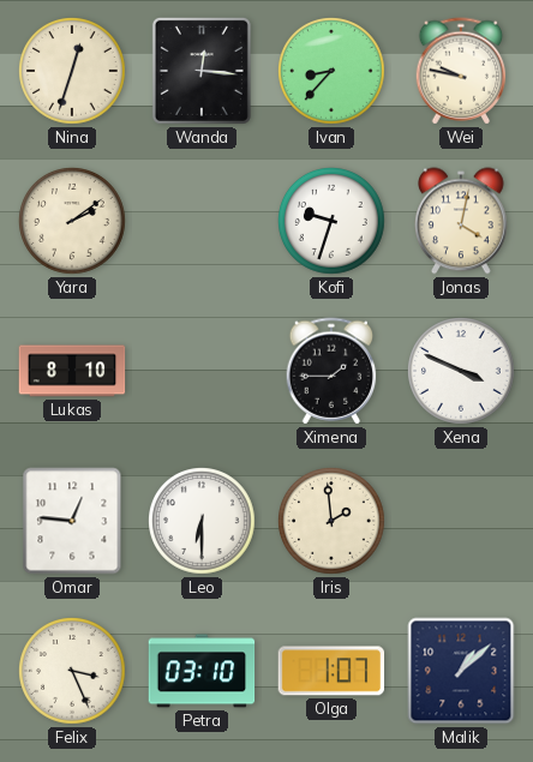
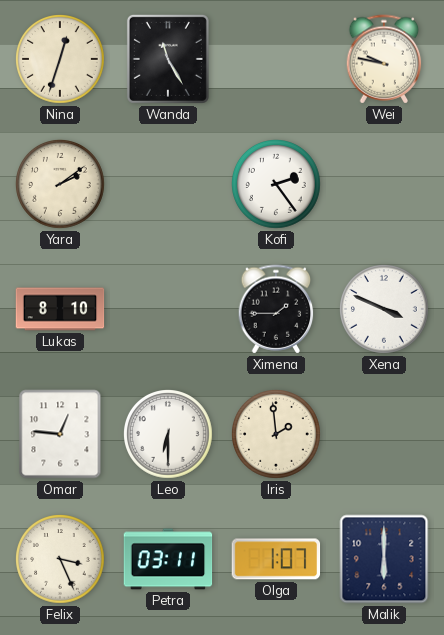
Wanda: 12:16 -> 11:25 (168, 59)
Ivan: 8:37 -> none (333, 72)
Kofi: 9:33 -> 2:24 (277, 185)
Jonas: 4:02 -> none (462, 221)
Petra: 03:10 -> 03:11 (168, 559)
Malik: 1:08 -> 6:00 (384, 559)
